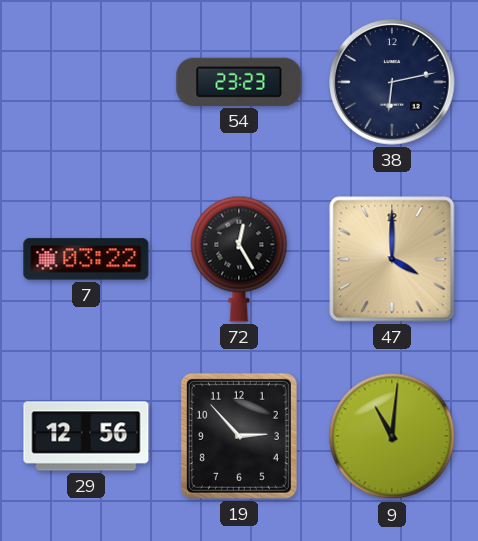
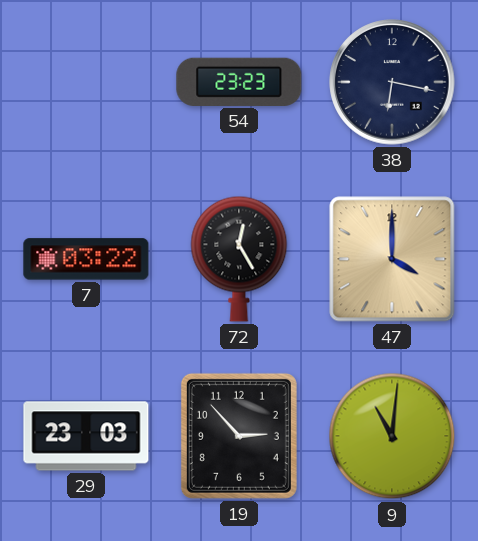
38: 6:13 -> 6:17 (392, 82)
29: 12:56 -> 23:03 (86, 436)
